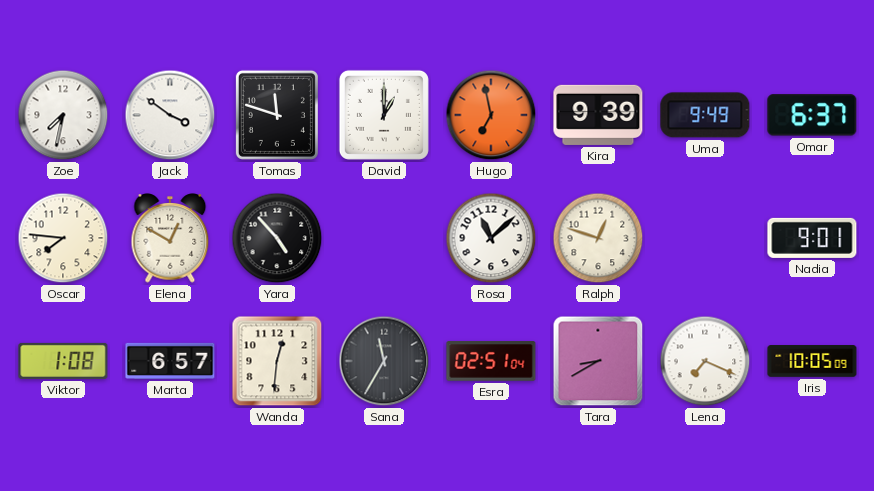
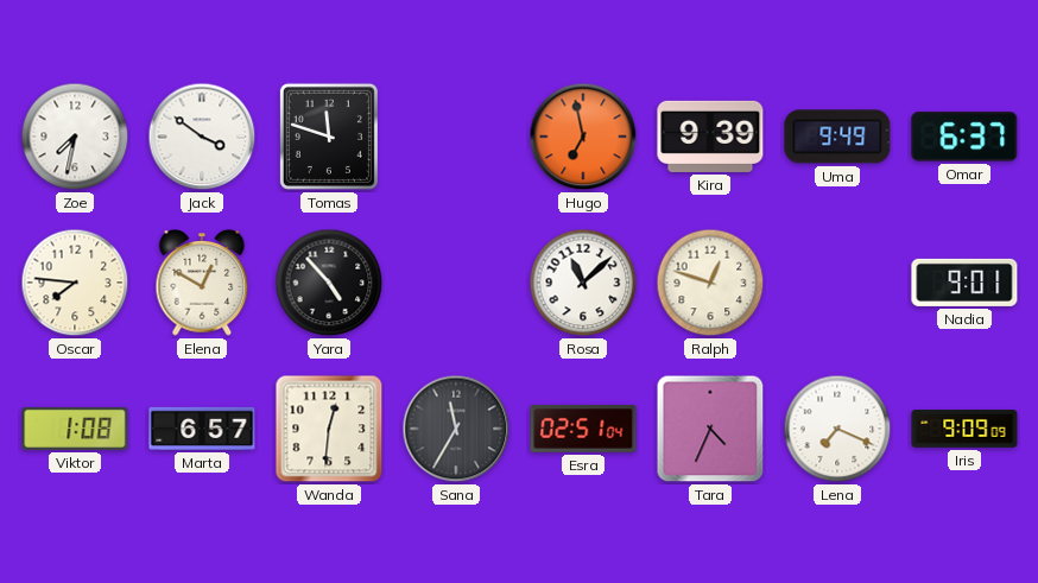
David: 1:00 -> none (384, 115)
Tara: 8:40 -> 4:34 (710, 429)
Iris: 10:05 -> 9:09 (964, 429)
